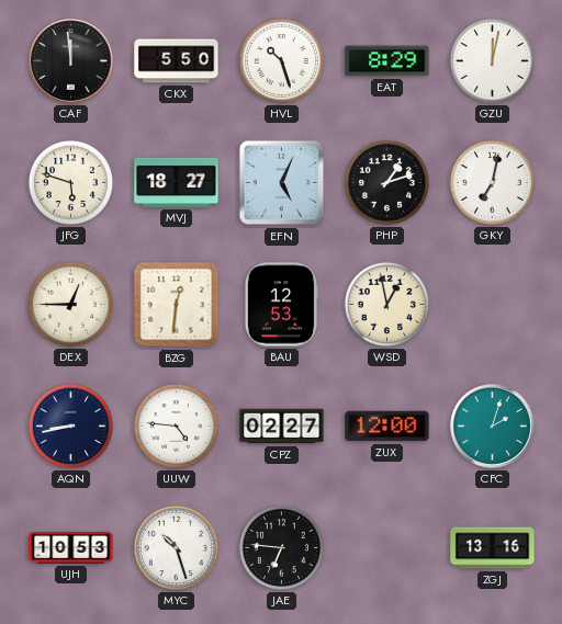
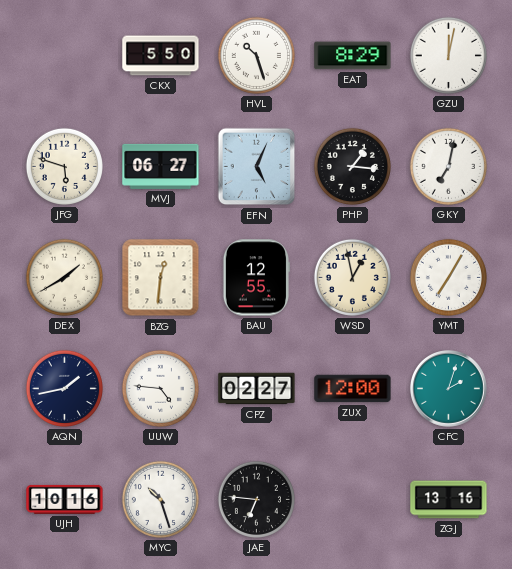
CAF: 11:59 -> none (71, 61)
MVJ: 18:27 -> 06:27 (161, 166)
PHP: 1:12 -> 1:16 (352, 166)
DEX: 12:45 -> 1:40 (64, 277)
BAU: 12:53 -> 12:55 (255, 278)
YMT: none -> 7:05 (448, 277)
AQN: 8:43 -> 1:43 (64, 388)
UJH: 10:53 -> 10:16 (65, 499)
